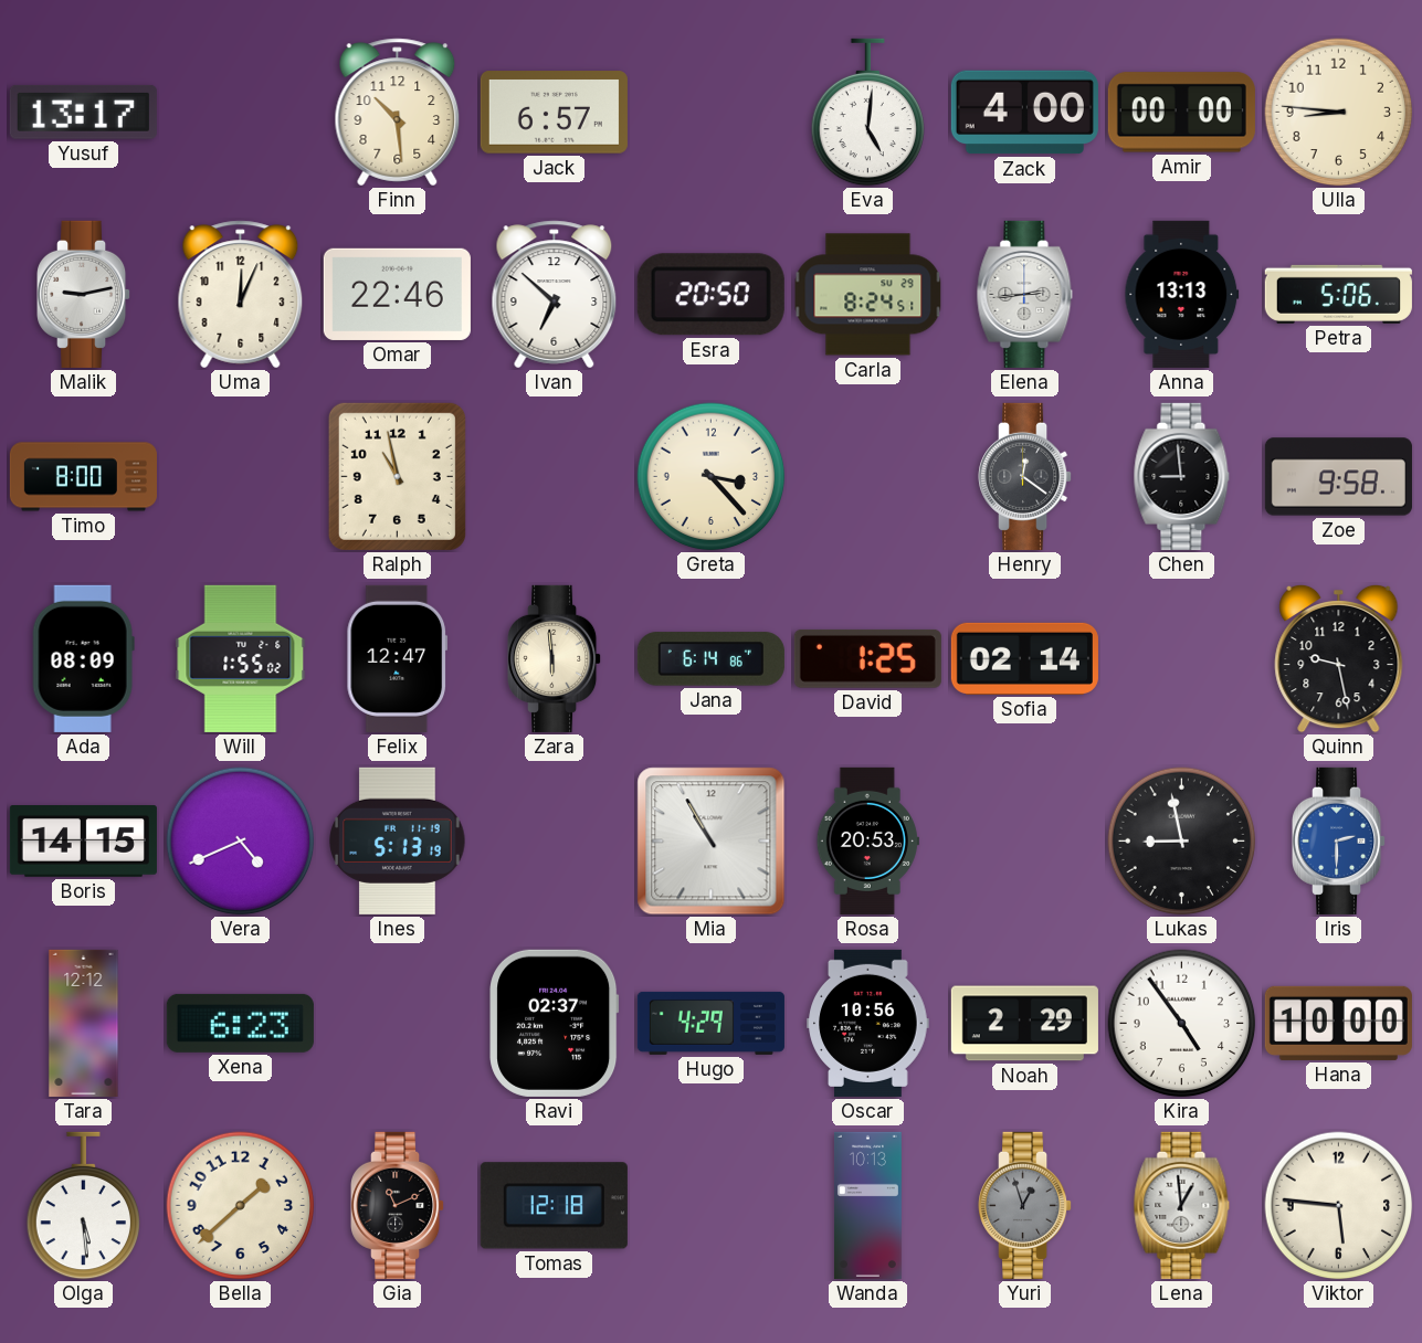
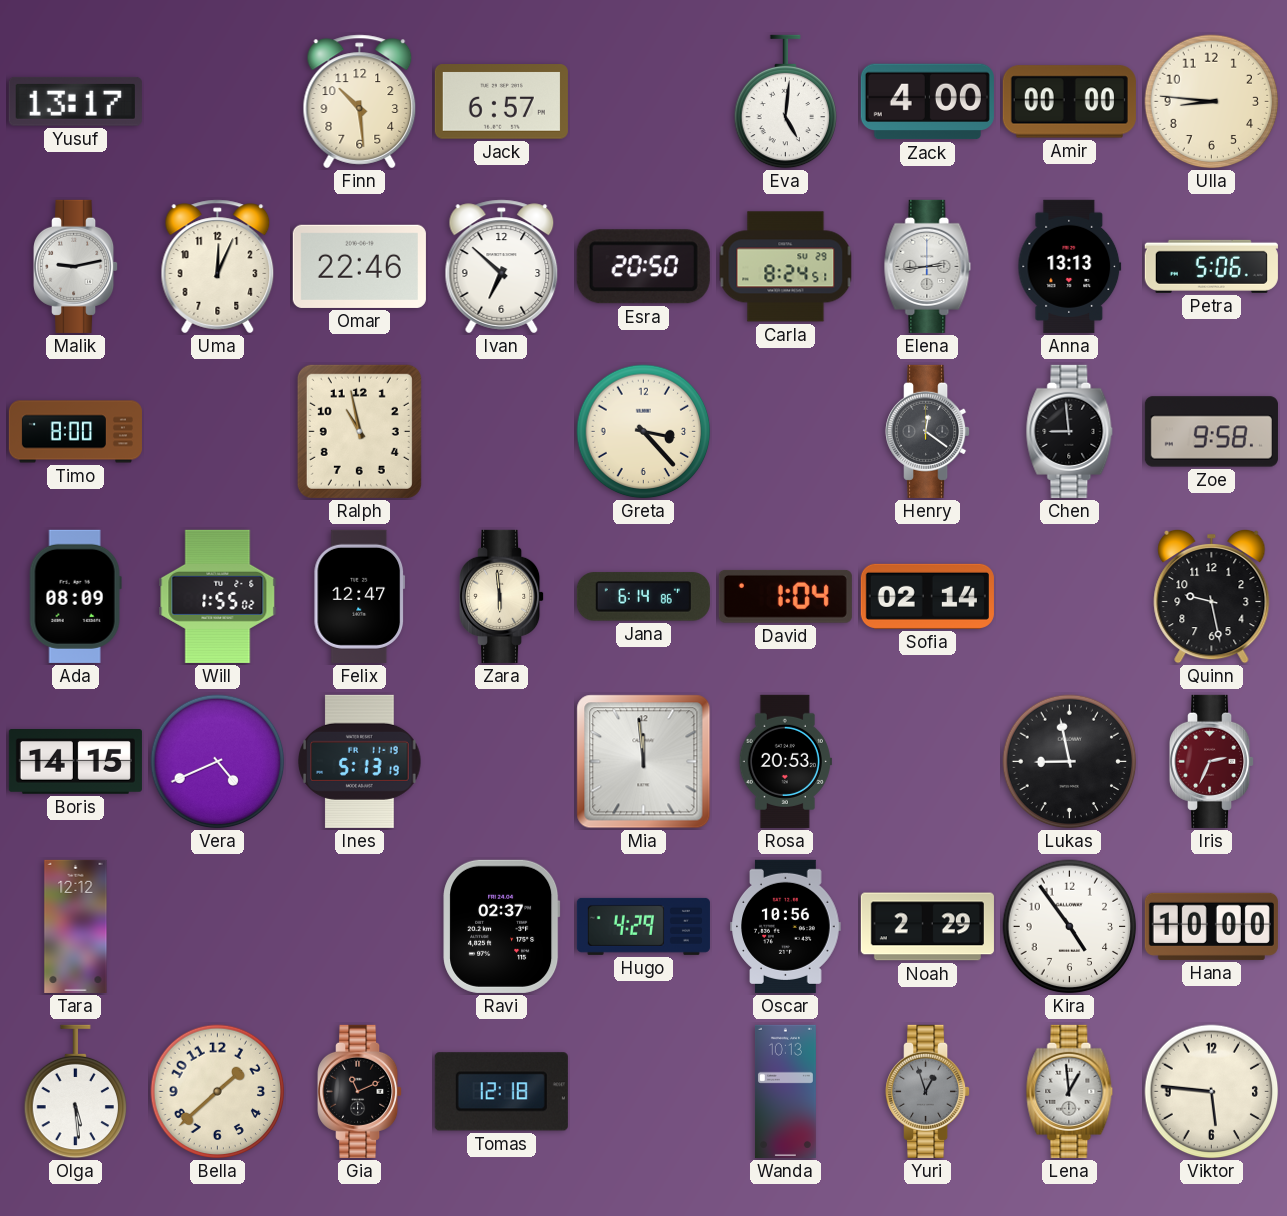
David: 1:25 -> 1:04 (785, 596)
Mia: 10:55 -> 11:59 (644, 762)
Iris: 2:30 -> 2:34 (1213, 761)
Iris dial: blue -> burgundy (1213, 761)
Xena: 6:23 -> none (240, 1023)
